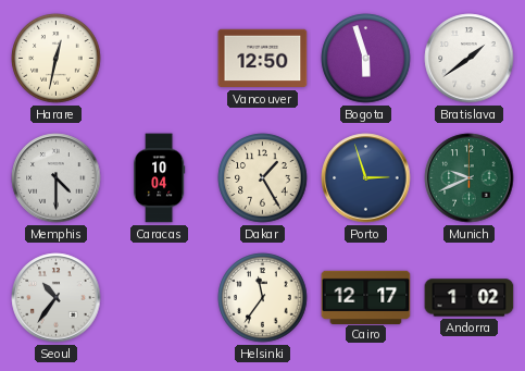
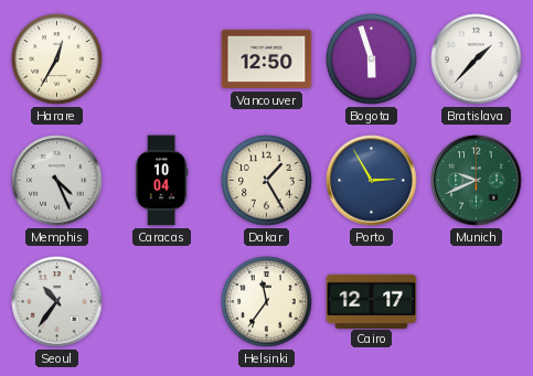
Harare: 12:32 -> 12:35 (57, 60)
Bratislava: 1:39 -> 1:37 (477, 60)
Memphis: 4:30 -> 4:26 (57, 181)
Porto: 2:57 -> 2:55 (372, 181)
Andorra: 1:02 -> none (470, 298)
